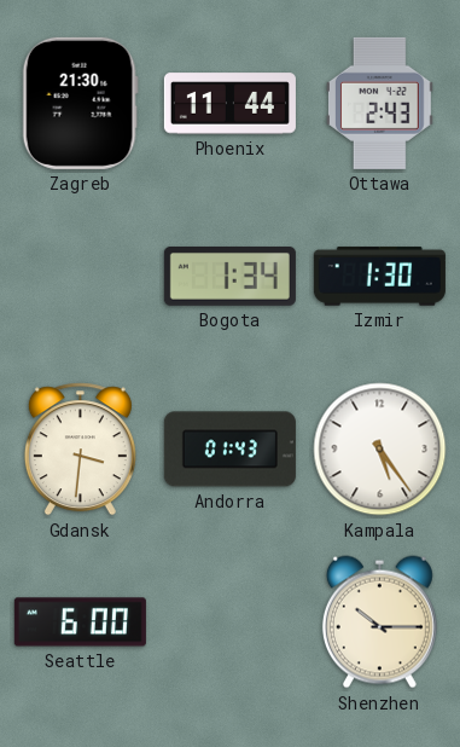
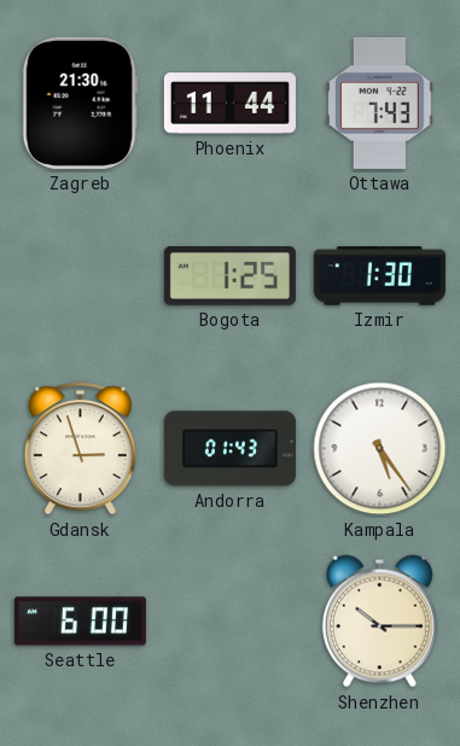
Ottawa: 2:43 -> 7:43 (379, 103)
Bogota: 1:34 -> 1:25 (229, 276)
Gdansk: 3:31 -> 2:57 (80, 449)
